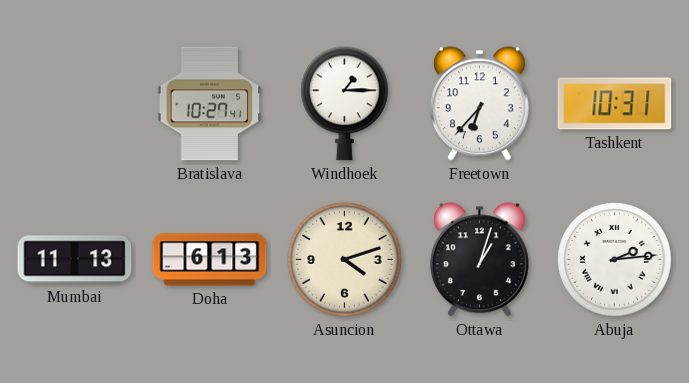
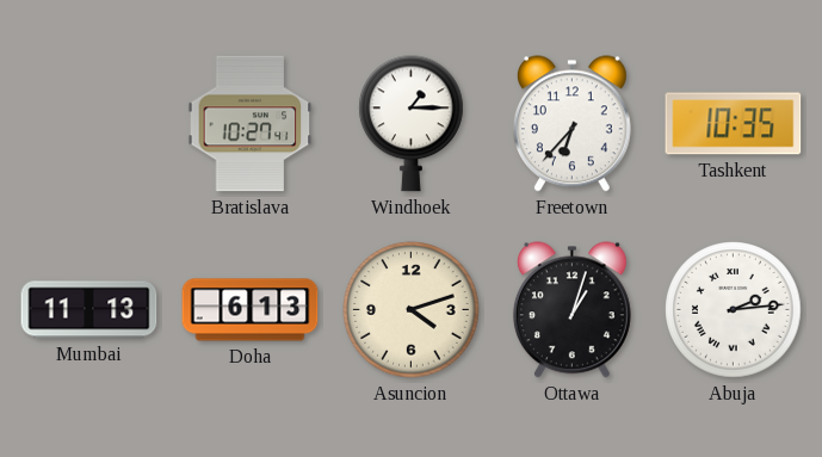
Tashkent: 10:31 -> 10:35 (734, 124)
